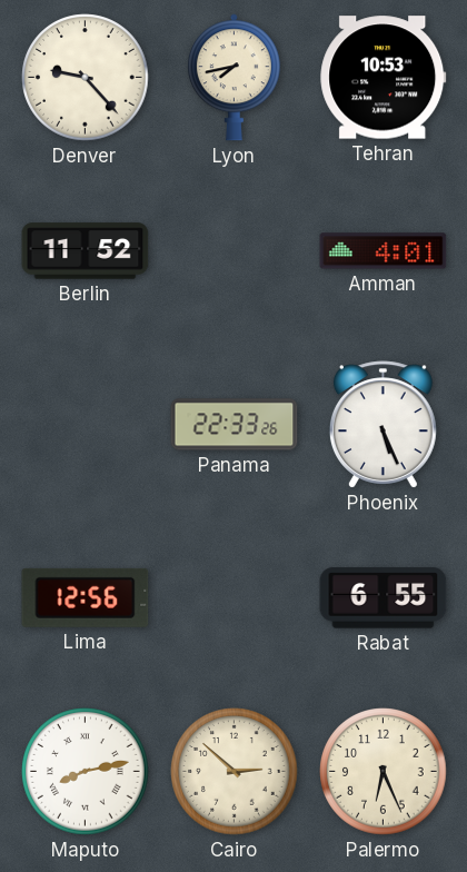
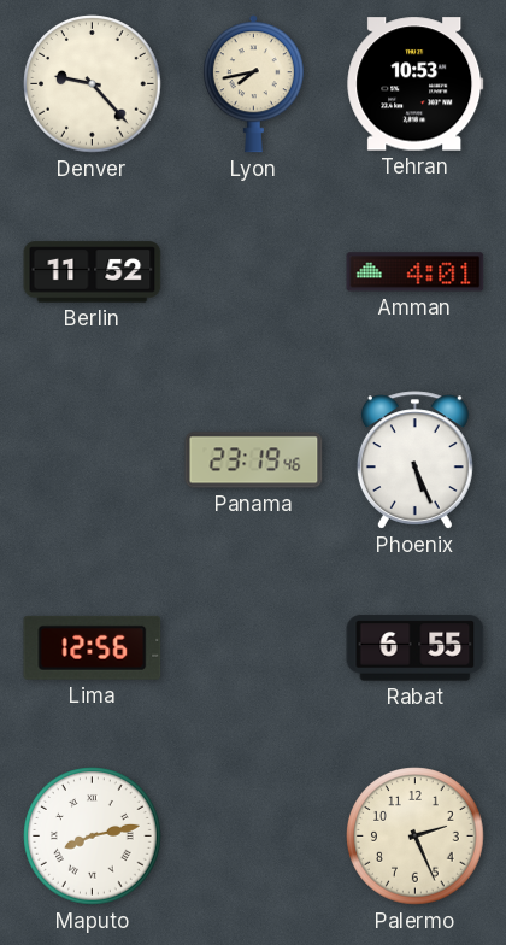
Panama: 22:33 -> 23:19 (254, 460)
Cairo: 2:52 -> none (235, 772)
Palermo: 6:26 -> 2:26 (416, 837)
